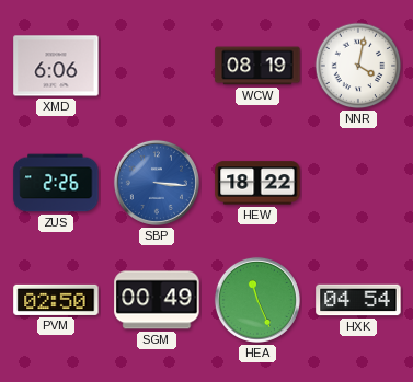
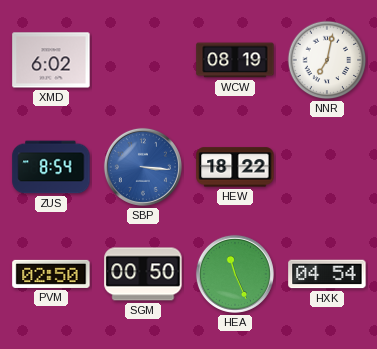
XMD: 6:06 -> 6:02 (51, 60)
NNR: 4:02 -> 7:02 (327, 60)
ZUS: 2:26 -> 8:54 (51, 167)
SGM: 00:49 -> 00:50 (143, 274)
